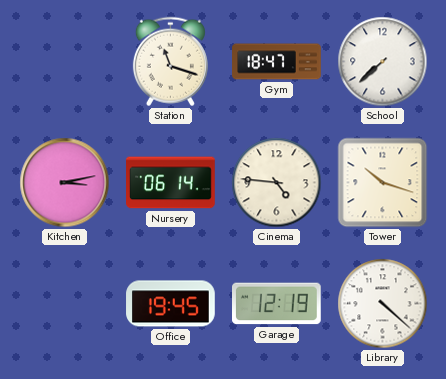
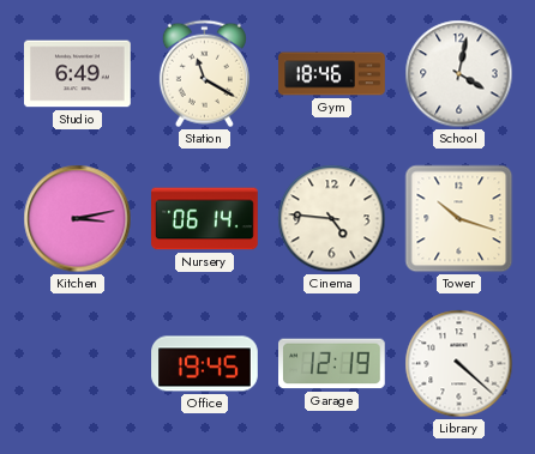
Studio: none -> 6:49 (78, 74)
Station: 11:18 -> 11:20 (204, 74)
Gym: 18:47 -> 18:46 (332, 74)
School: 7:38 -> 4:02 (459, 74)
